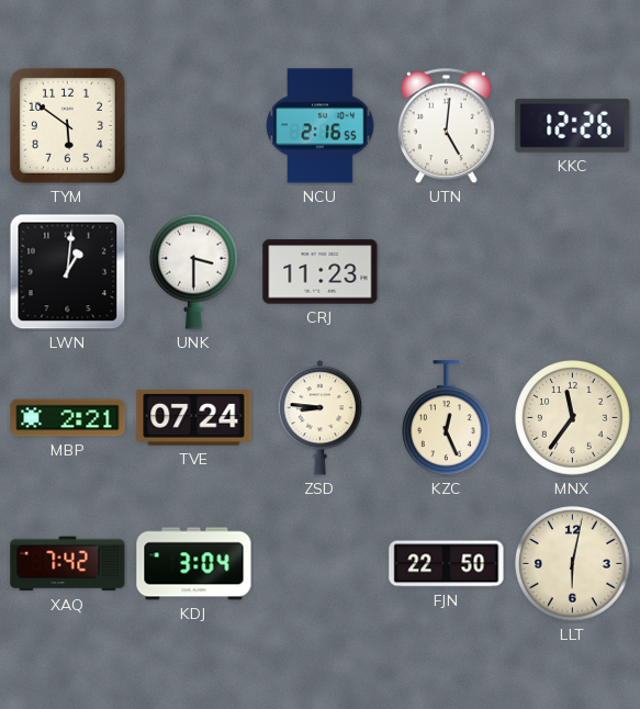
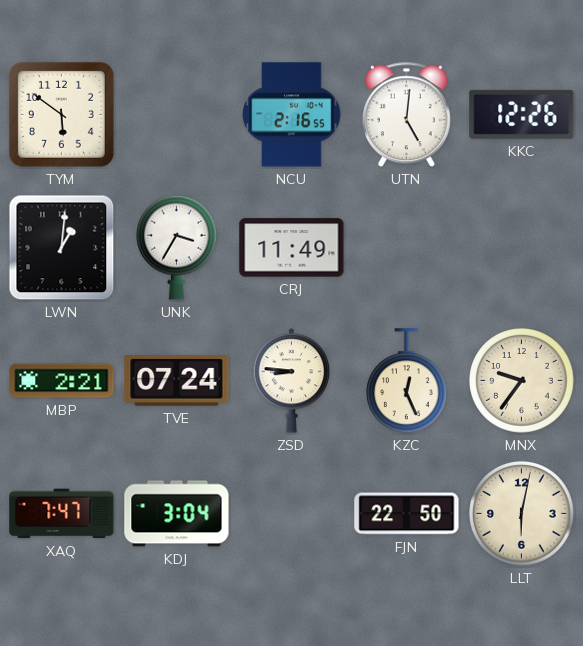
UNK: 3:30 -> 3:35 (177, 247)
CRJ: 11:23 -> 11:49 (292, 248)
MNX: 11:36 -> 9:36 (522, 381)
XAQ: 7:42 -> 7:47 (62, 514)
